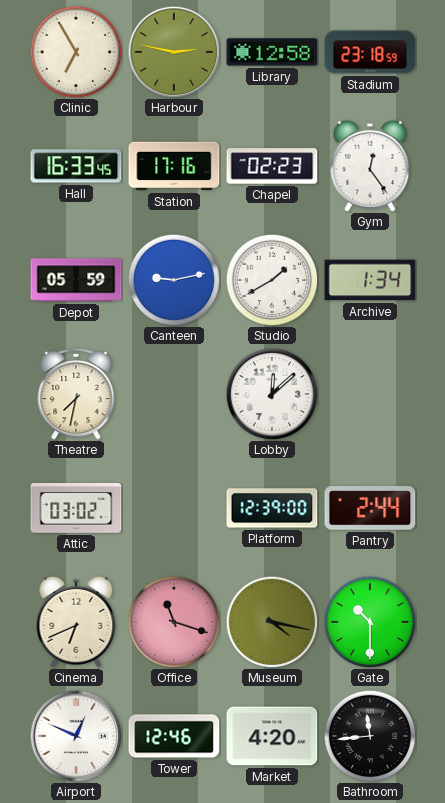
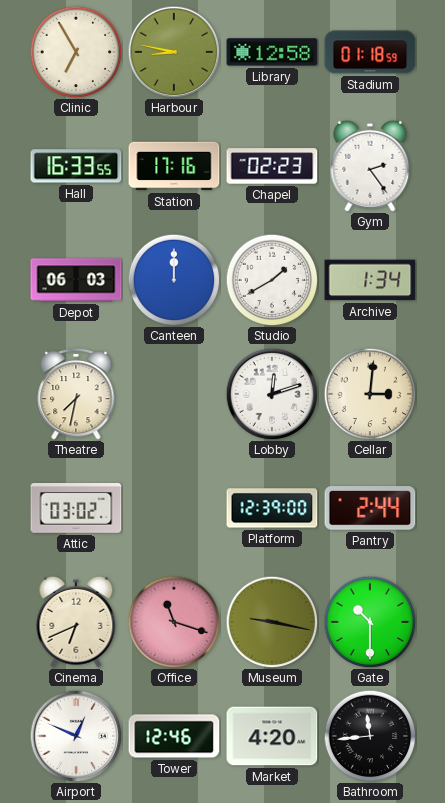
Harbour: 2:47 -> 8:47 (174, 52)
Stadium: 23:18 -> 01:18 (370, 52)
Hall: 16:33:45 -> 16:33:55 (76, 166)
Gym: 12:24 -> 2:24 (370, 166)
Depot: 05:59 -> 06:03 (76, 280)
Canteen: 9:13 -> 12:00 (174, 280)
Lobby: 12:08 -> 12:12 (272, 394)
Cellar: none -> 3:01 (370, 394)
Museum: 4:17 -> 9:17 (272, 622)
